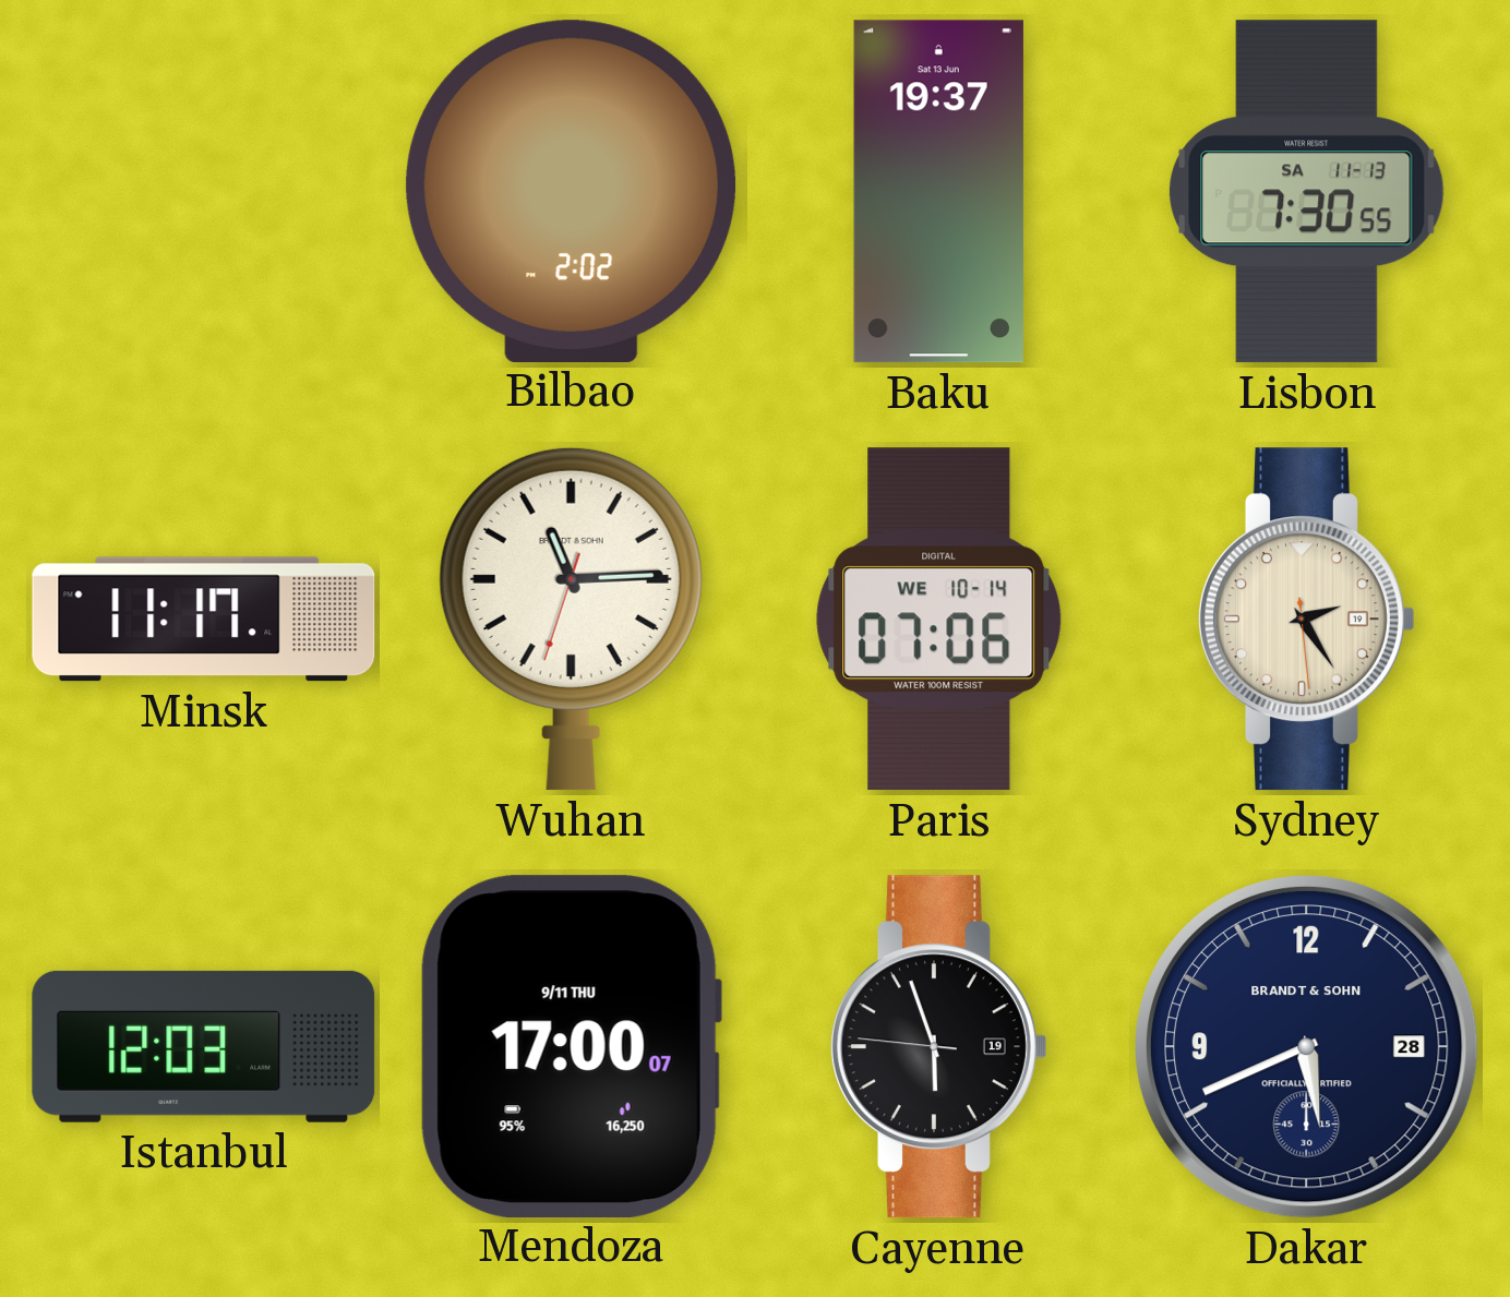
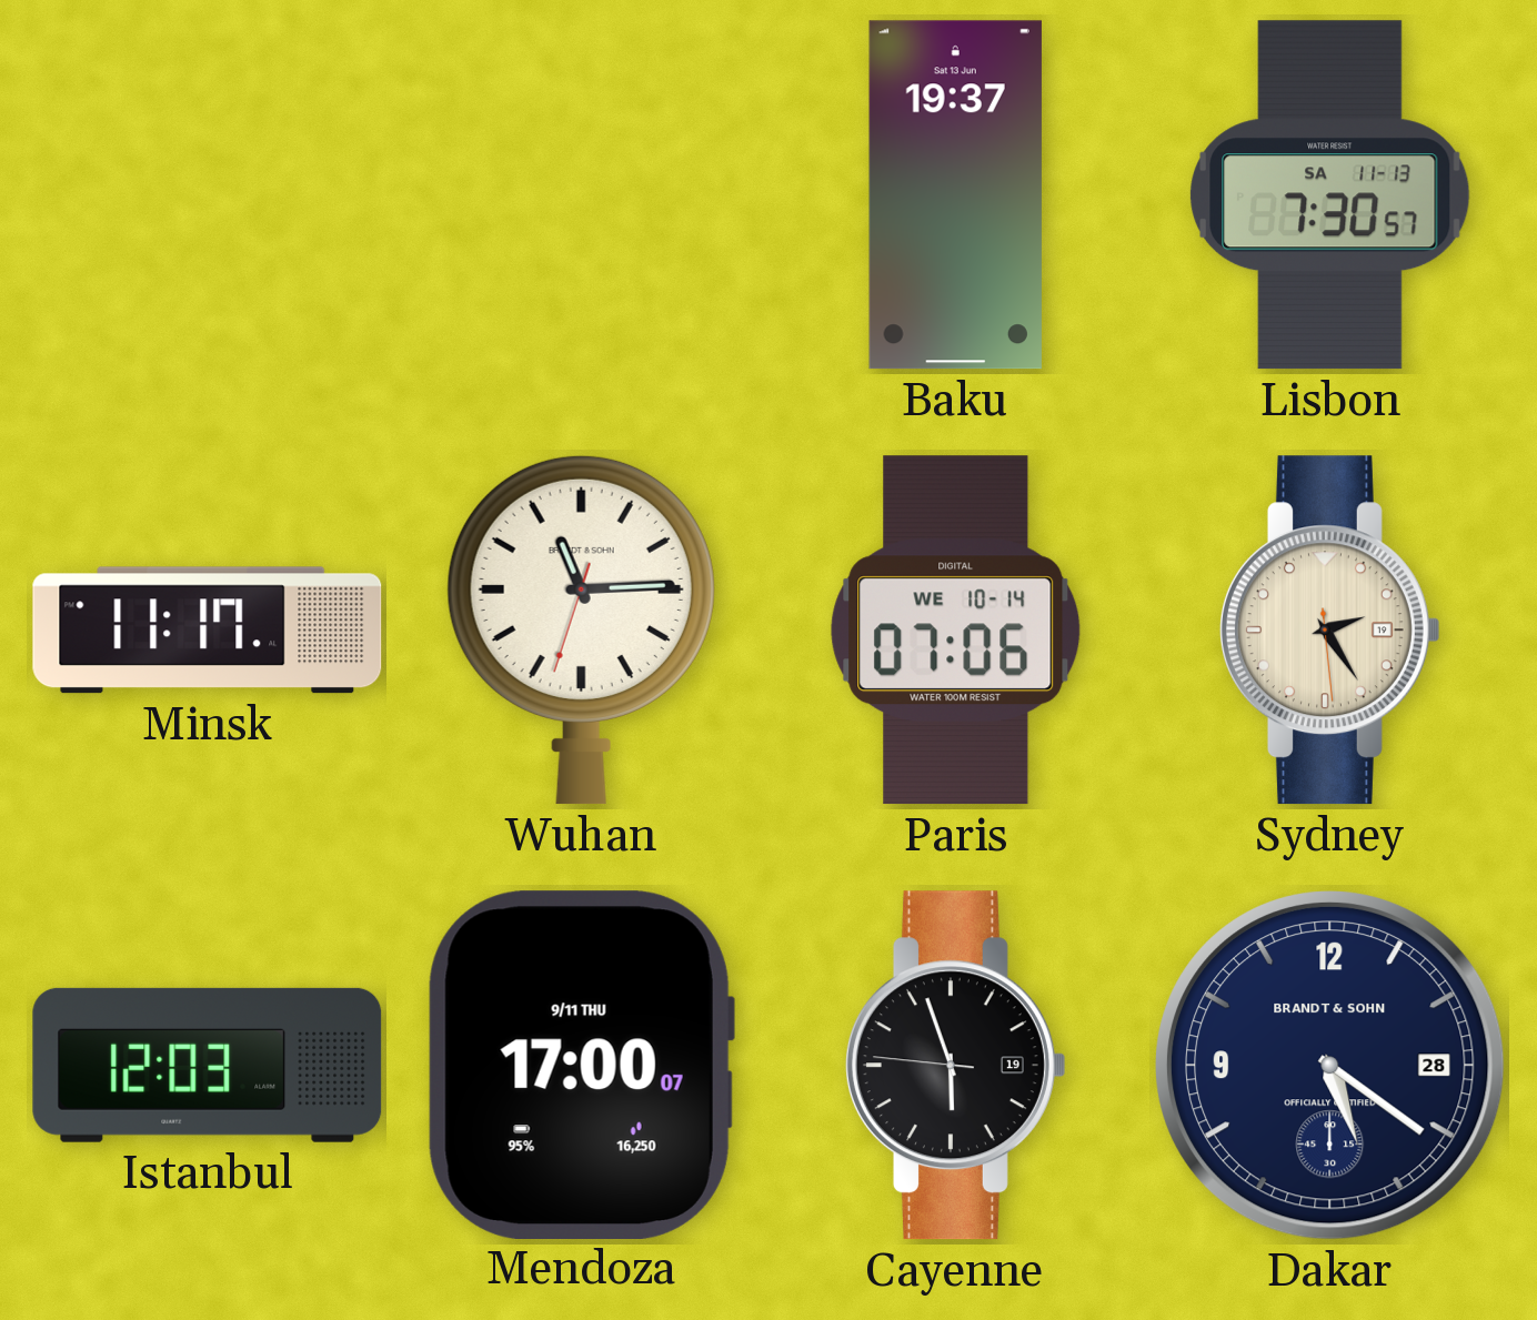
Bilbao: 2:02 -> none (572, 191)
Lisbon: 7:30:55 -> 7:30:57 (1330, 195)
Dakar: 5:41 -> 5:21 (1330, 1066)
